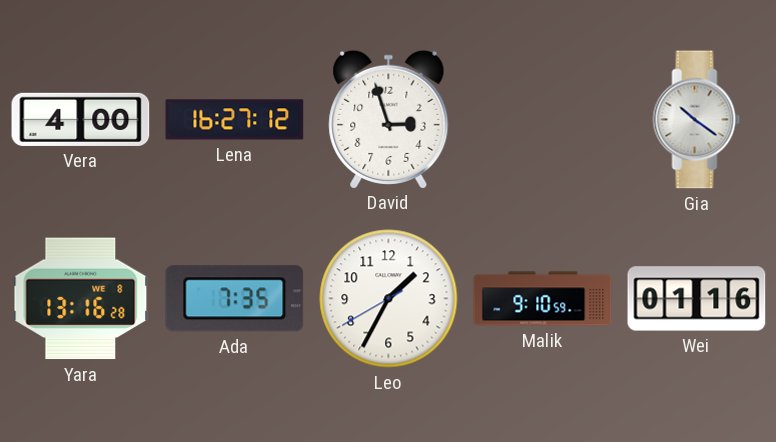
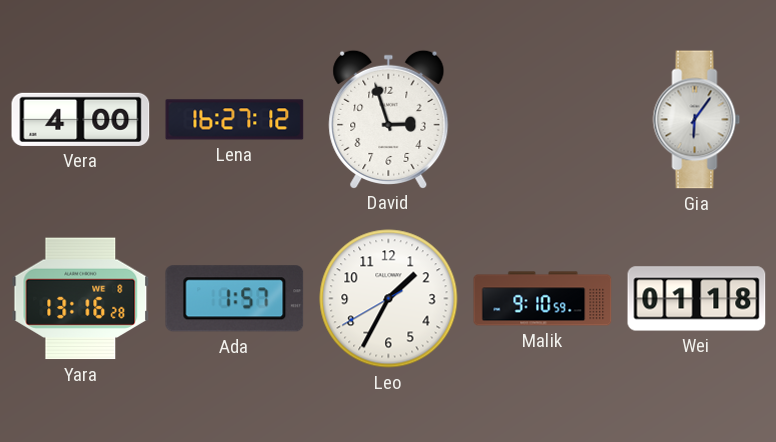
Gia: 10:21 -> 6:06 (697, 120)
Ada: 7:35 -> 1:57 (235, 299)
Wei: 01:16 -> 01:18 (697, 299)
